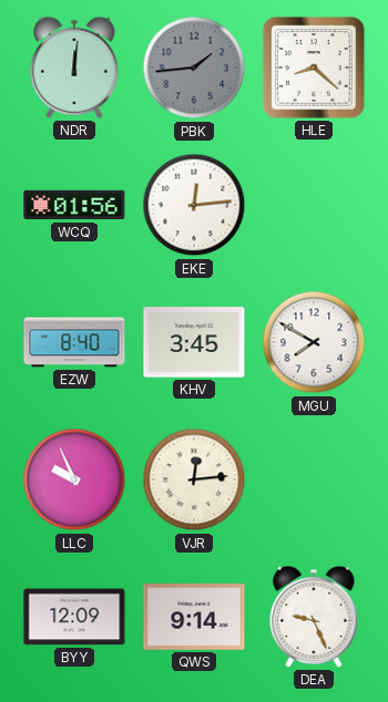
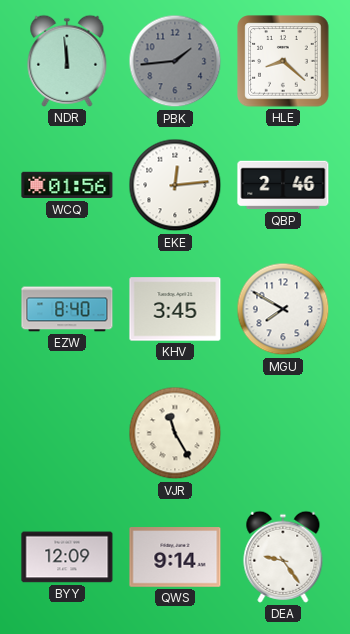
NDR: 12:01 -> 11:59 (67, 61)
QBP: none -> 2:46 (283, 185)
LLC: 9:56 -> none (74, 479)
VJR: 12:14 -> 11:25 (175, 433)
DEA: 9:26 -> 9:24 (283, 557)
